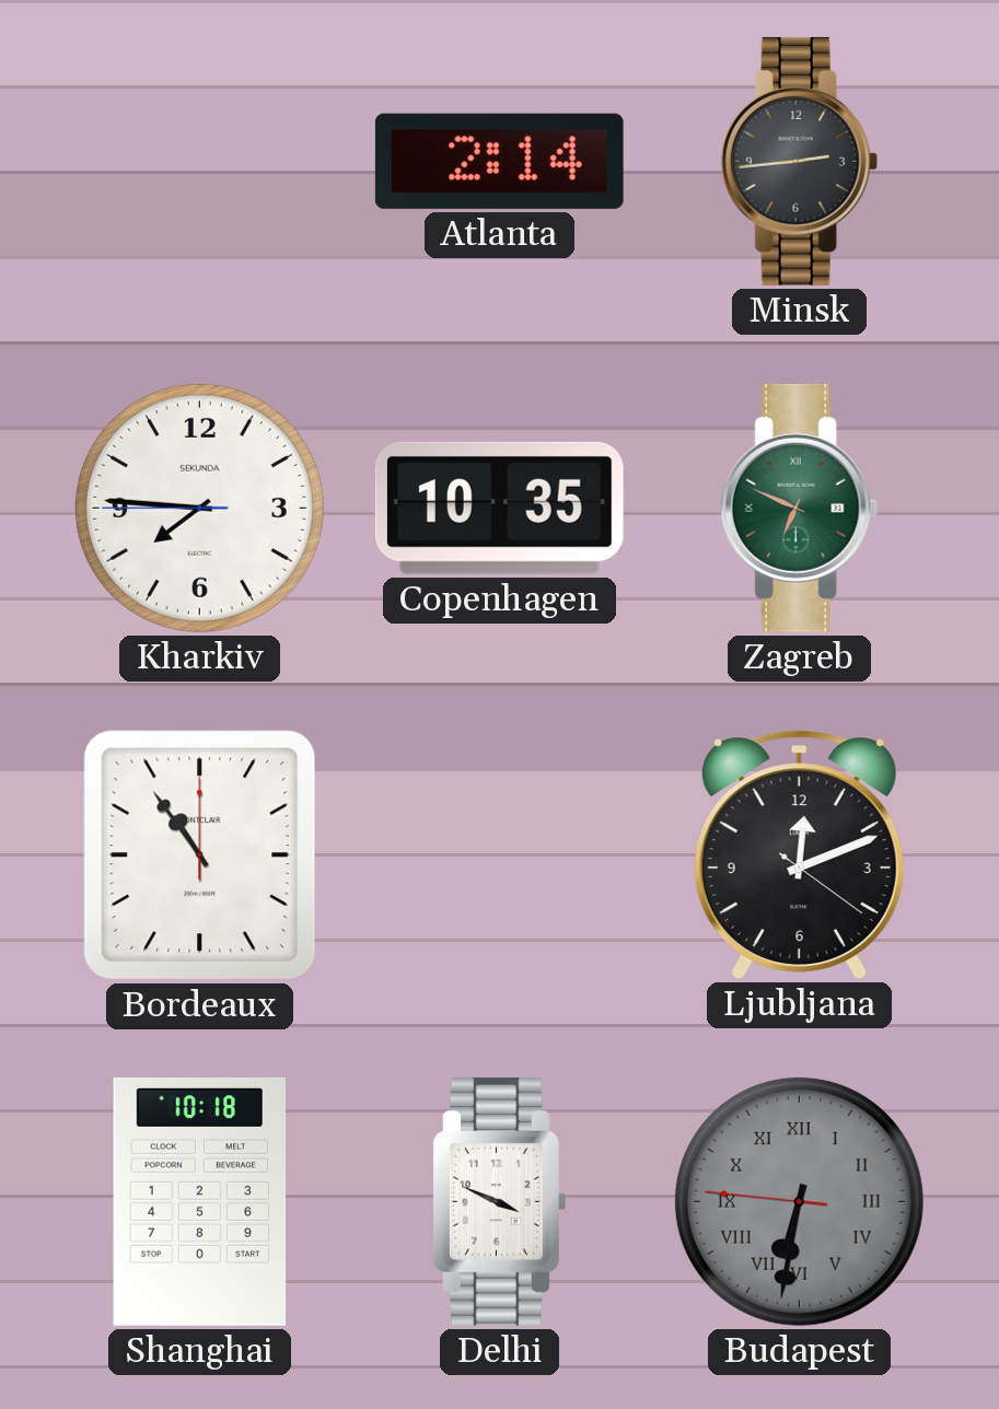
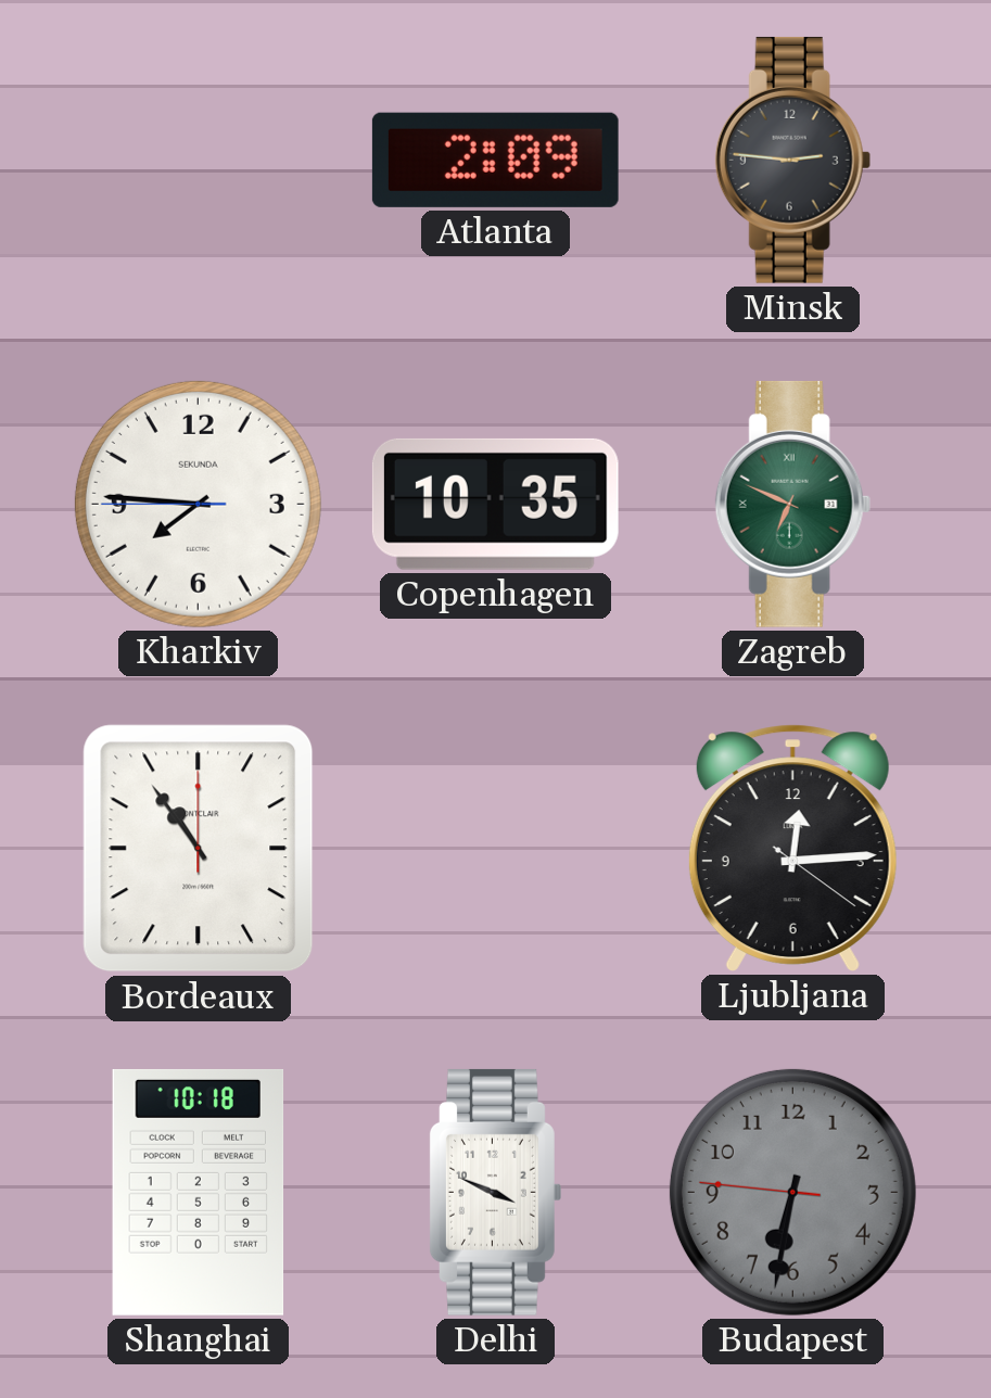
Atlanta: 2:14 -> 2:09 (495, 160)
Minsk: 2:44 -> 2:46 (792, 160)
Ljubljana: 12:11 -> 12:14 (792, 848)
Budapest numerals: Roman -> Arabic (792, 1192)
